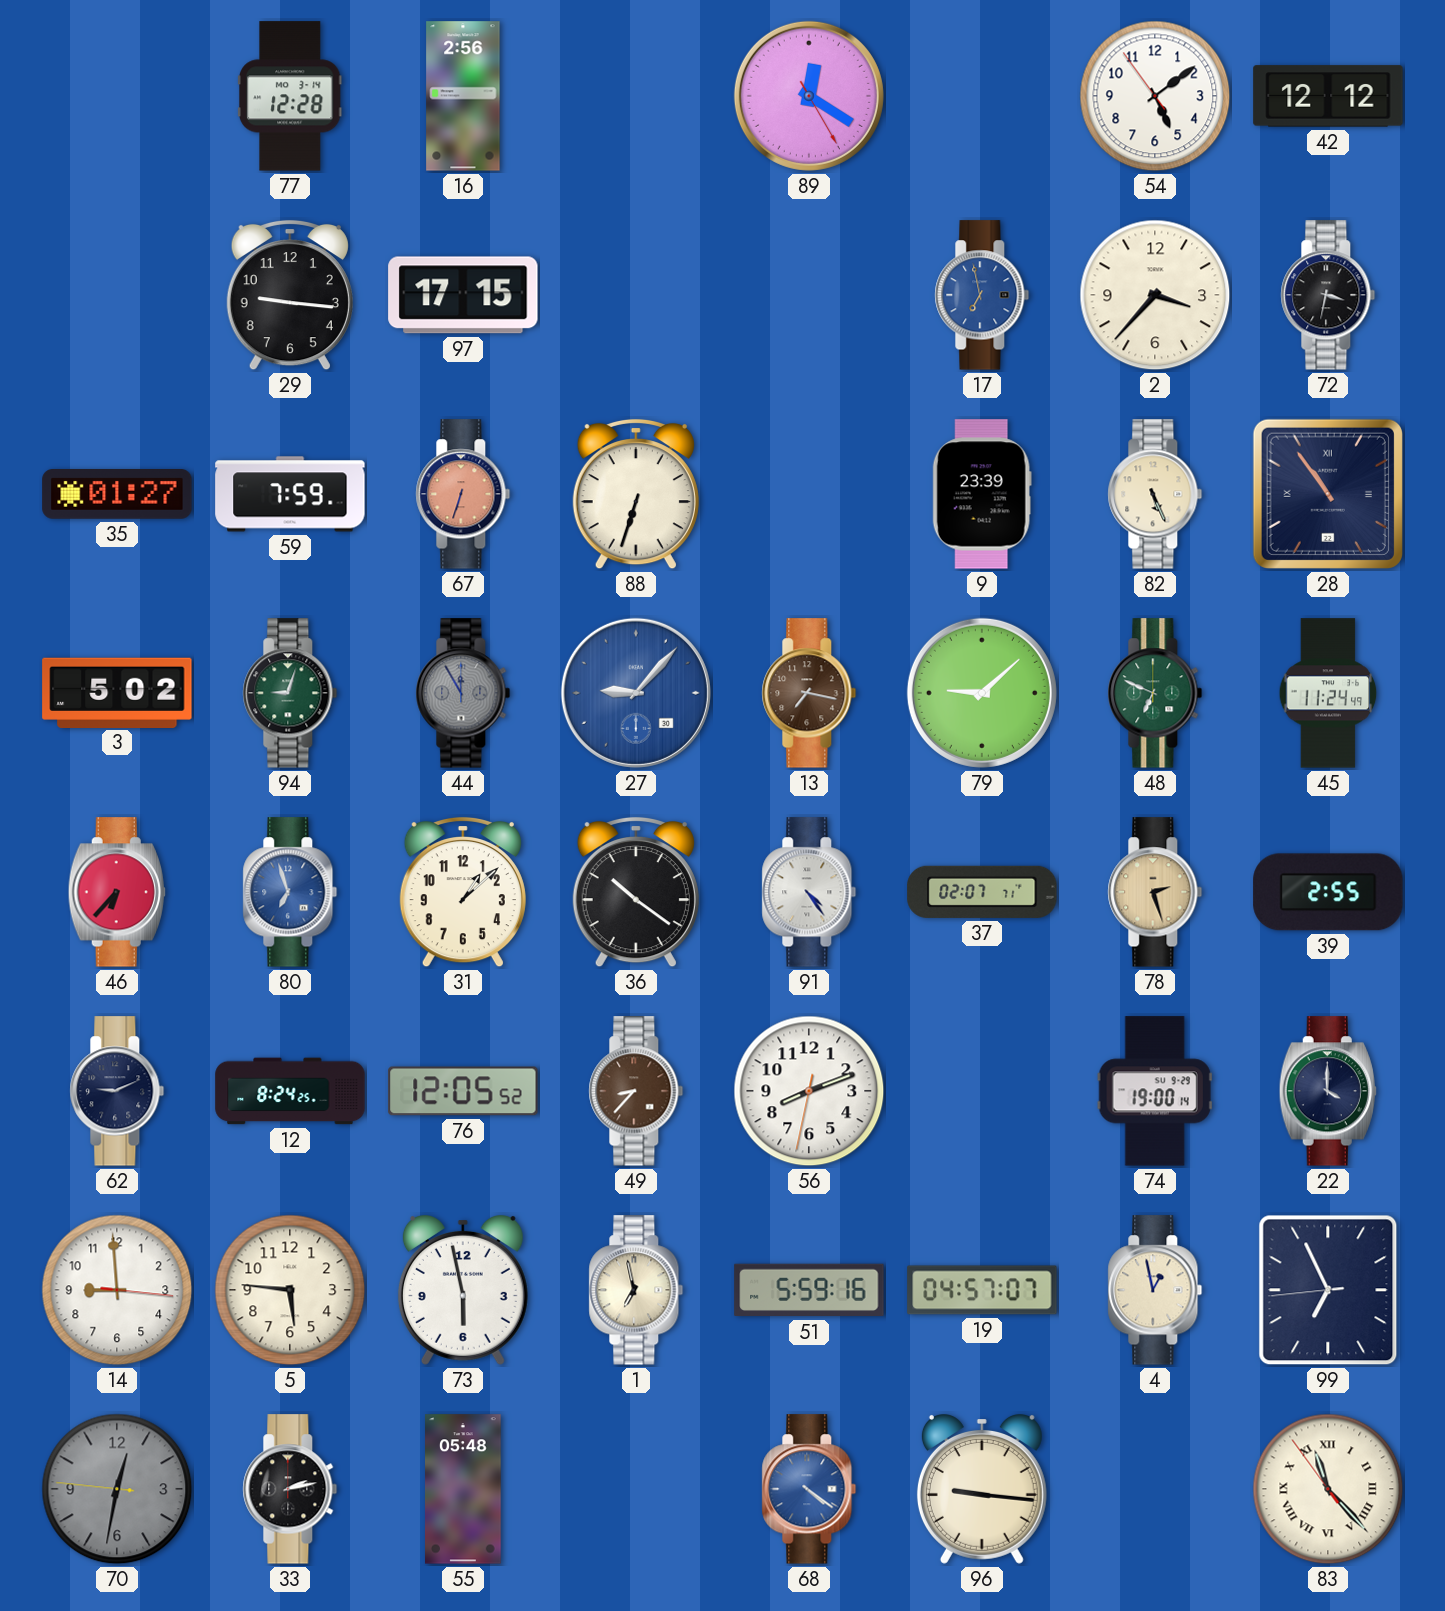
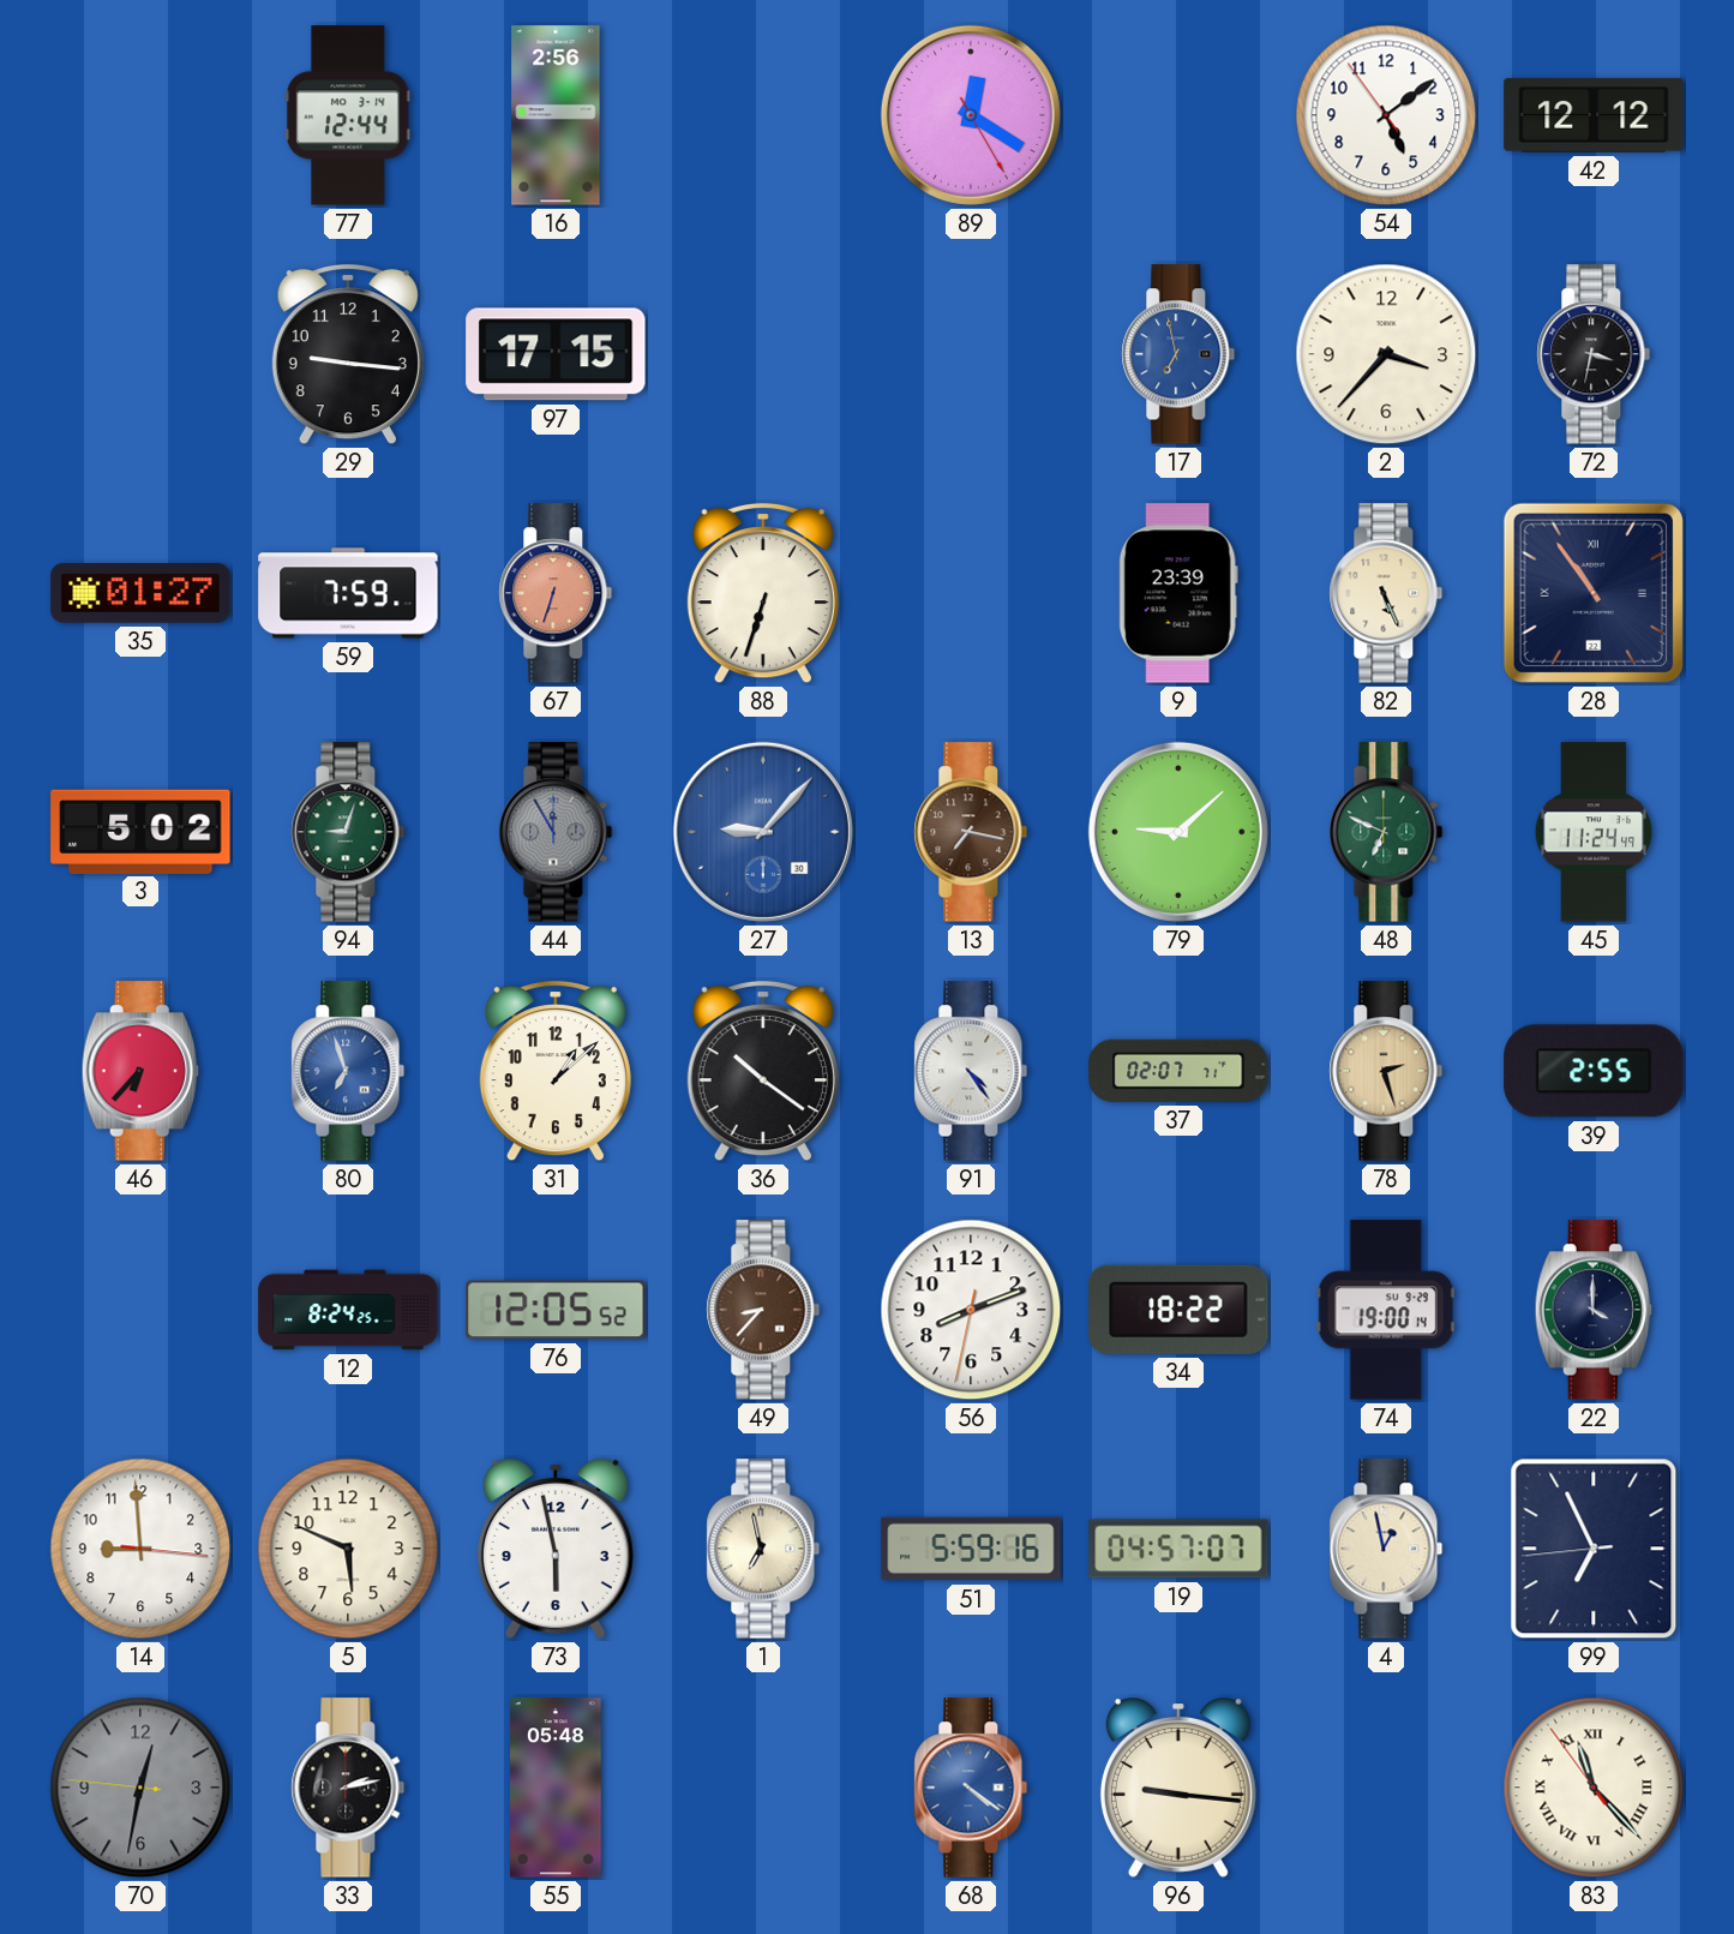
77: 12:28 -> 12:44 (348, 115)
62: 9:11 -> none (117, 1091)
34: none -> 18:22 (1178, 1310)
5: 5:46 -> 5:49 (348, 1549)
